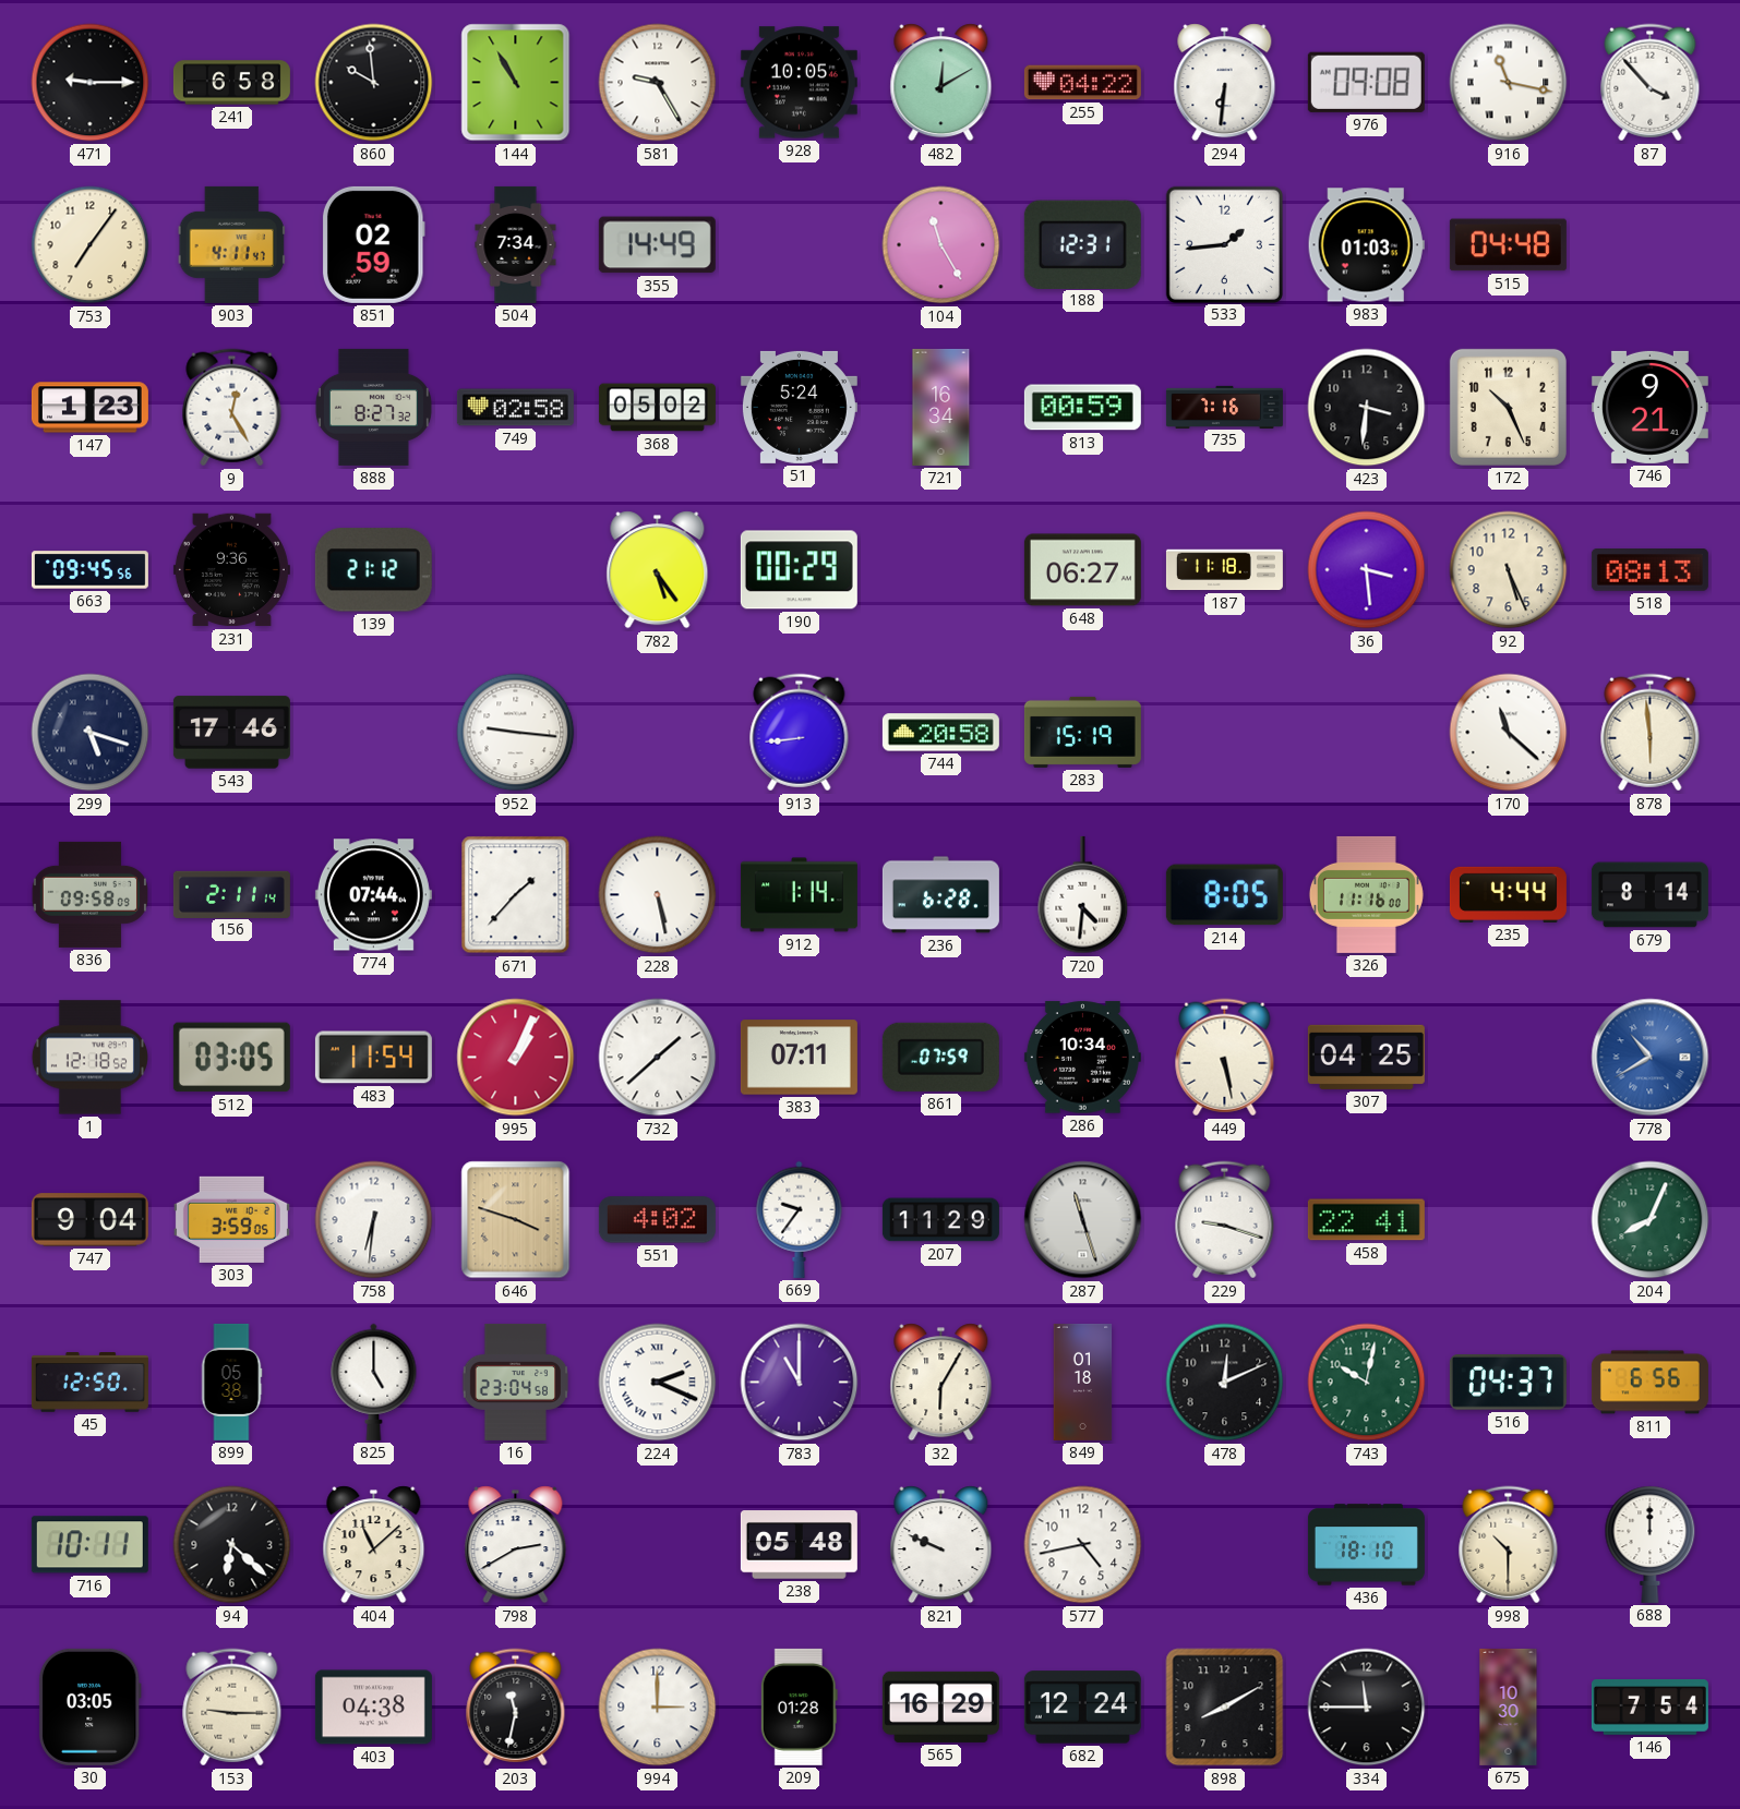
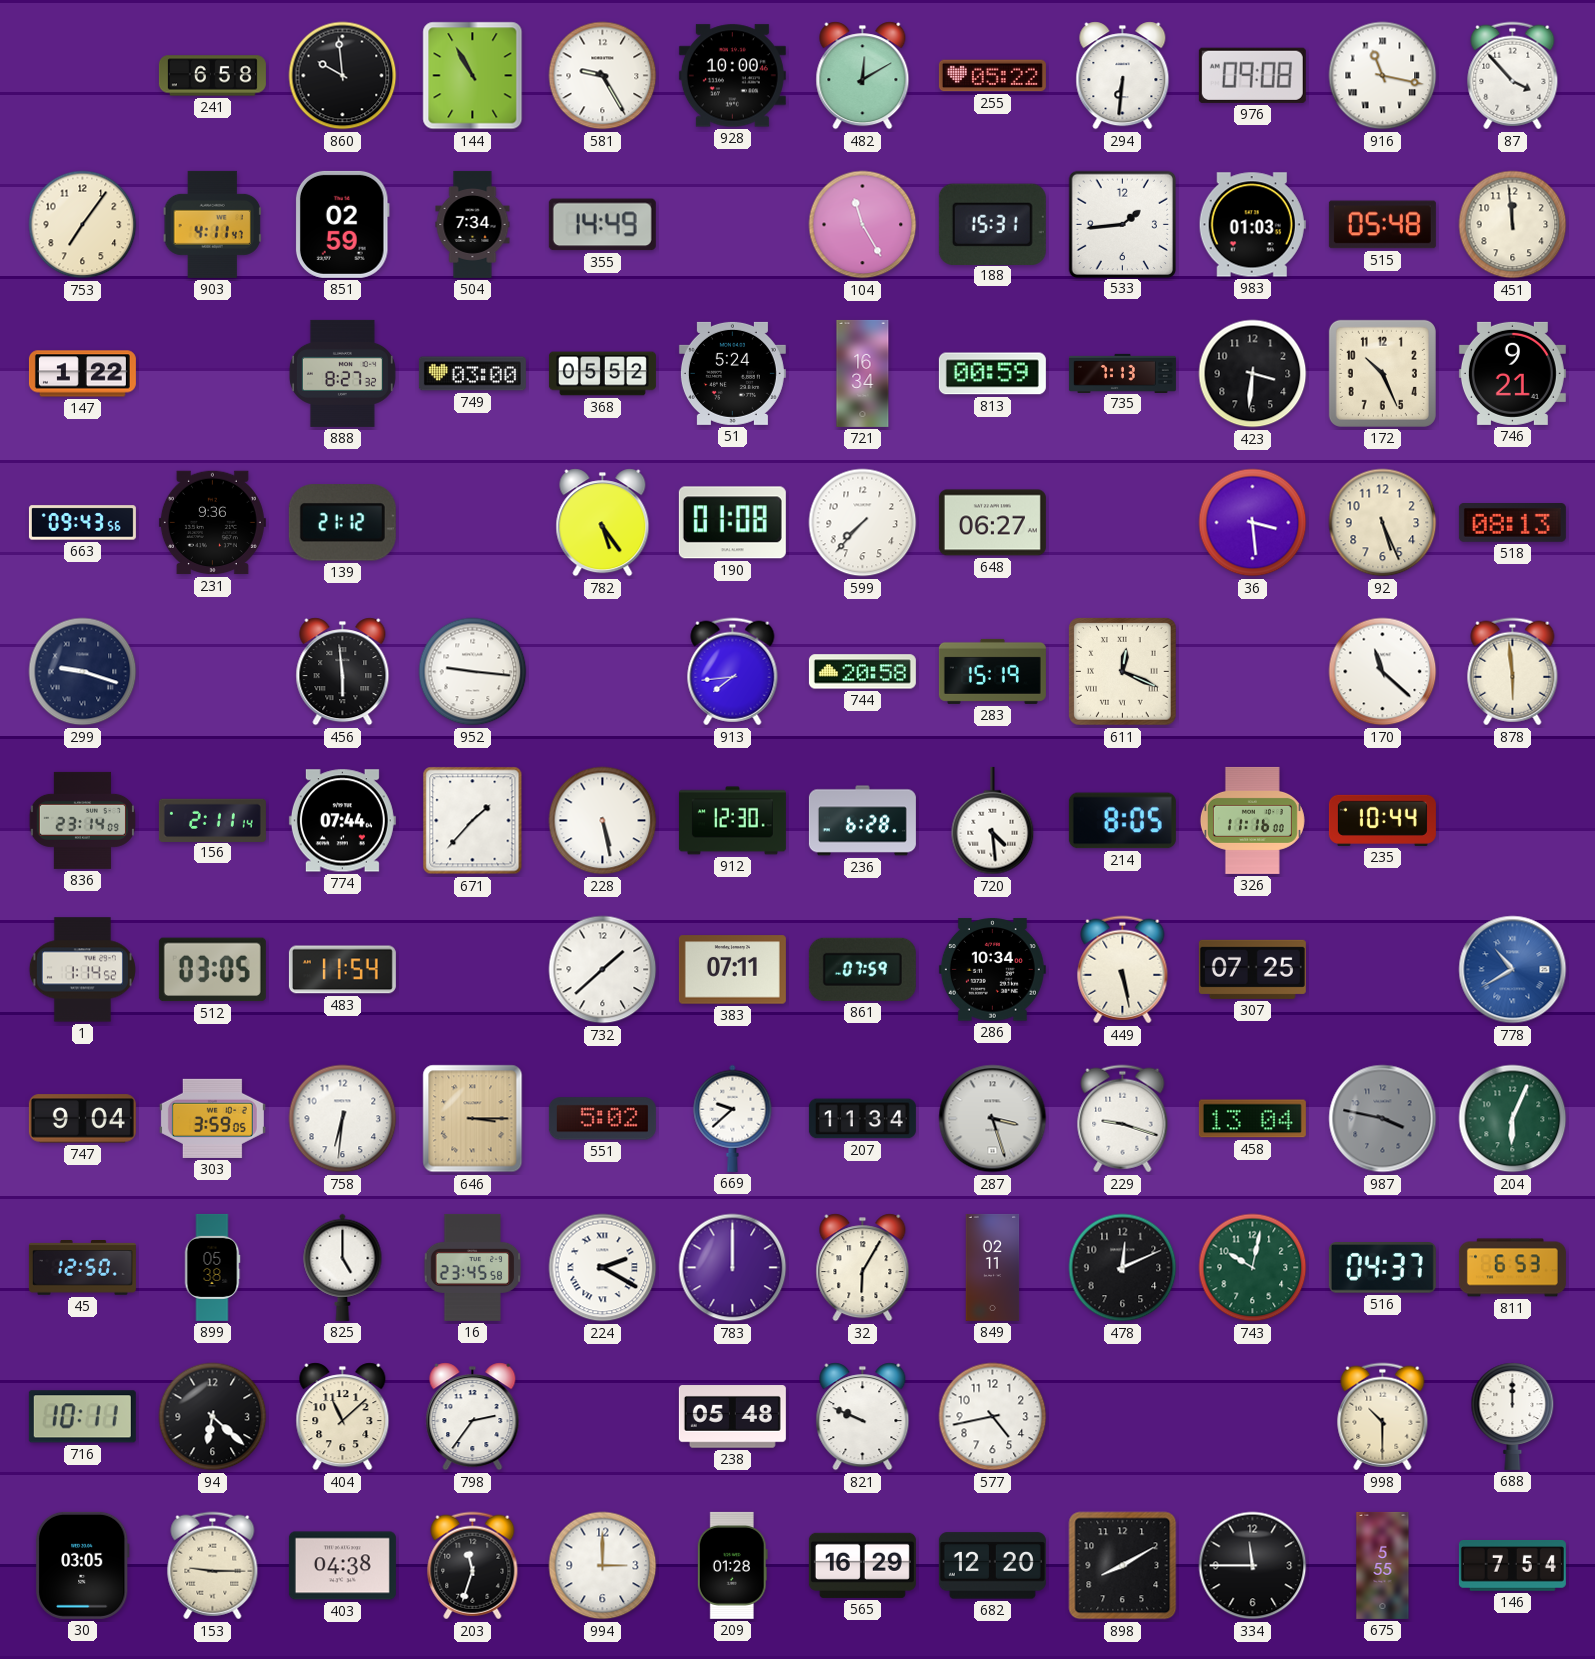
471: 9:15 -> none (91, 83)
928: 10:05 -> 10:00 (732, 76)
255: 04:22 -> 05:22 (992, 76)
188: 12:31 -> 15:31 (992, 224)
515: 04:48 -> 05:48 (1382, 225)
451: none -> 11:59 (1513, 225)
147: 1:23 -> 1:22 (82, 374)
9: 12:25 -> none (232, 408)
749: 02:58 -> 03:00 (472, 374)
368: 05:02 -> 05:52 (602, 374)
735: 7:16 -> 7:13 (1122, 373)
663: 09:45 -> 09:43 (82, 523)
190: 00:29 -> 01:08 (732, 523)
599: none -> 7:37 (863, 523)
187: 11:18 -> none (1224, 570)
299: 5:18 -> 9:18 (83, 672)
543: 17:46 -> none (231, 733)
456: none -> 5:59 (343, 672)
913: 8:44 -> 7:44 (733, 672)
611: none -> 12:19 (1123, 672)
836: 09:58 -> 23:14 (82, 820)
912: 1:14 -> 12:30 (732, 821)
720: 4:31 -> 4:29 (993, 821)
235: 4:44 -> 10:44 (1382, 820)
679: 8:14 -> none (1649, 895)
1: 12:18 -> 1:14 (82, 970)
995: 1:04 -> none (516, 1058)
307: 04:25 -> 07:25 (1252, 969)
646: 3:48 -> 3:15 (473, 1119)
551: 4:02 -> 5:02 (602, 1119)
669: 9:36 -> 9:38 (733, 1118)
207: 11:29 -> 11:34 (862, 1119)
287: 11:27 -> 3:27 (993, 1119)
458: 22:41 -> 13:04 (1252, 1119)
987: none -> 3:47 (1383, 1119)
204: 8:04 -> 6:04 (1513, 1119)
16: 23:04 -> 23:45 (473, 1267)
224: 2:19 -> 2:20 (603, 1268)
783: 11:00 -> 12:00 (733, 1268)
849: 01:18 -> 02:11 (993, 1267)
811: 6:56 -> 6:53 (1512, 1268)
798: 2:40 -> 2:36 (473, 1417)
436: 18:10 -> none (1366, 1545)
203: 11:32 -> 11:33 (473, 1566)
682: 12:24 -> 12:20 (992, 1566)
675: 10:30 -> 5:55 (1383, 1565)
